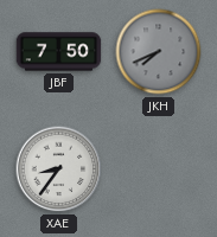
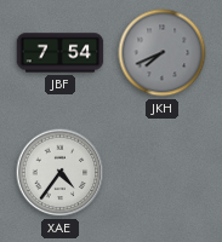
JBF: 7:50 -> 7:54 (61, 53)
XAE: 8:36 -> 4:36 (61, 173)
